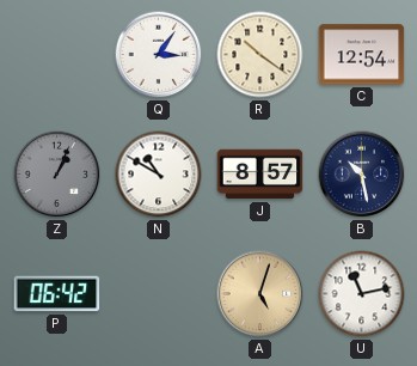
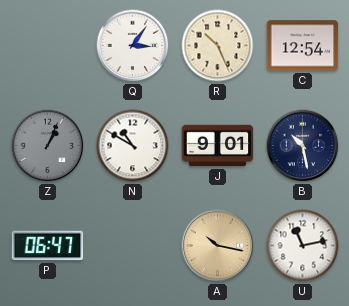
R: 10:21 -> 10:26 (218, 46)
J: 8:57 -> 9:01 (218, 146)
P: 06:42 -> 06:47 (48, 246)
A: 5:03 -> 10:17 (218, 246)
